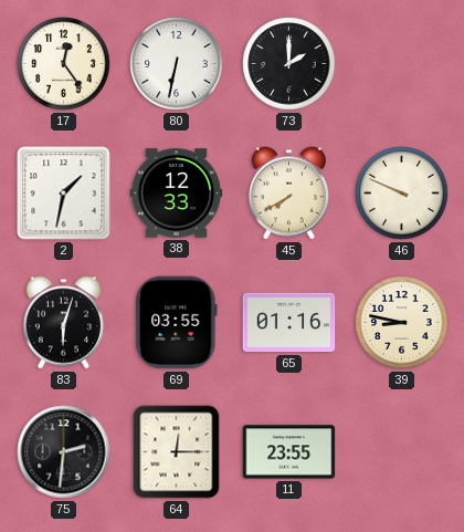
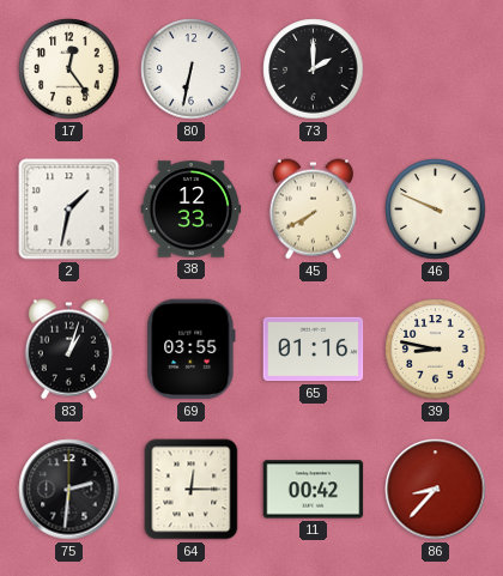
83: 6:03 -> 1:03 (68, 350)
11: 23:55 -> 00:42 (314, 490)
86: none -> 8:37 (436, 490)
